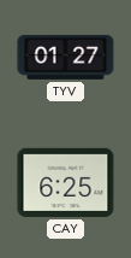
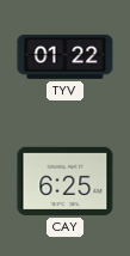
TYV: 01:27 -> 01:22 (66, 56)
